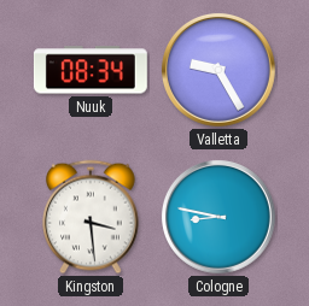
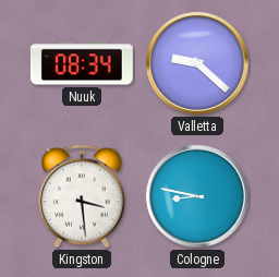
Valletta: 9:25 -> 9:22 (197, 63)
